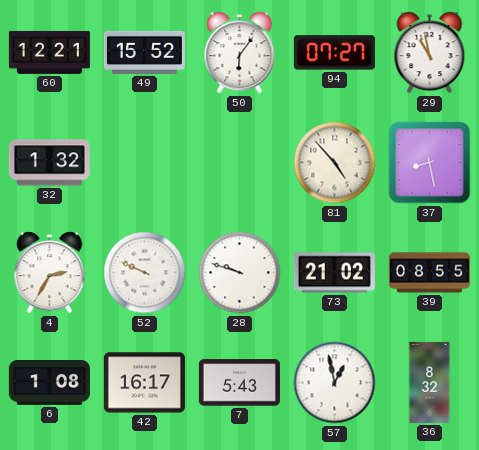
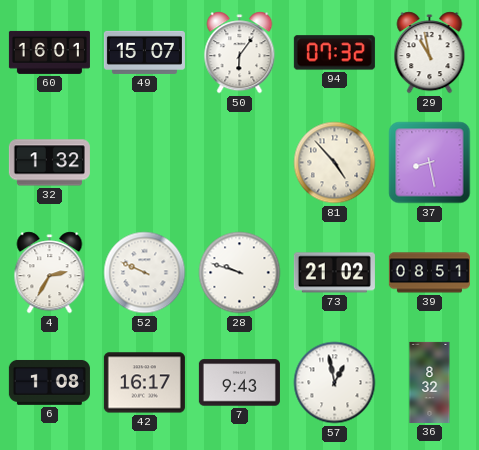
60: 12:21 -> 16:01 (49, 52)
49: 15:52 -> 15:07 (144, 52)
94: 07:27 -> 07:32 (334, 53)
39: 08:55 -> 08:51 (429, 273)
7: 5:43 -> 9:43 (239, 383)
